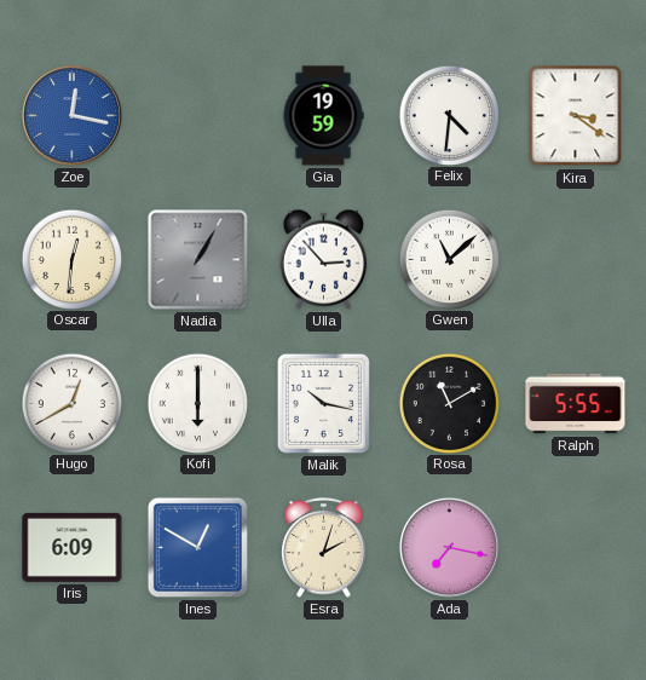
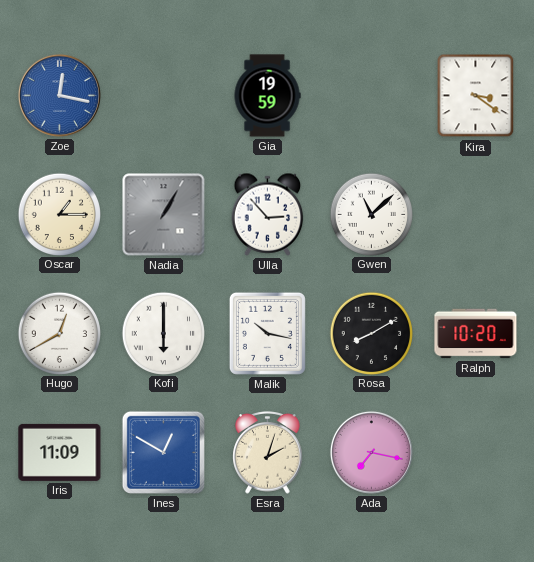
Felix: 4:31 -> none (449, 115)
Oscar: 12:31 -> 1:15 (59, 214)
Rosa: 11:10 -> 8:10 (371, 333)
Ralph: 5:55 -> 10:20 (476, 334)
Iris: 6:09 -> 11:09 (60, 452)
